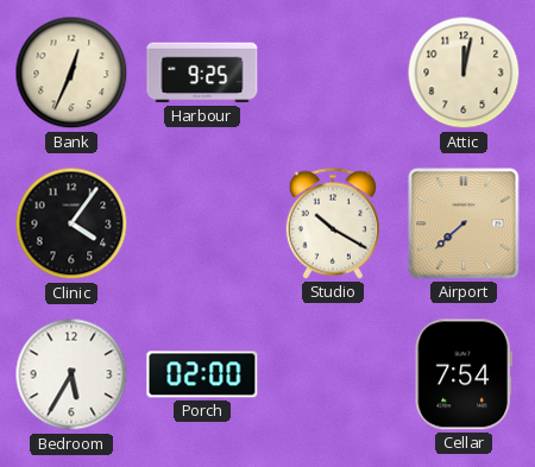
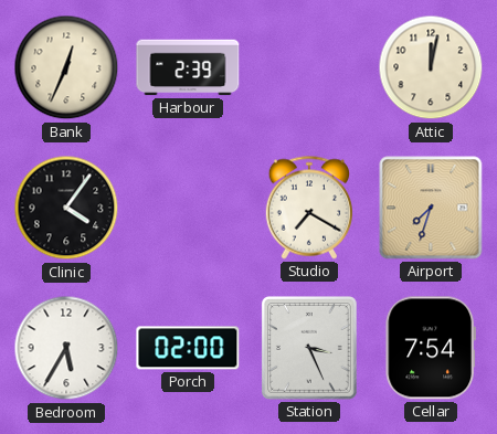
Harbour: 9:25 -> 2:39 (188, 67)
Studio: 10:20 -> 7:20 (308, 208)
Airport: 7:38 -> 7:33 (431, 208)
Station: none -> 3:26 (309, 348)
